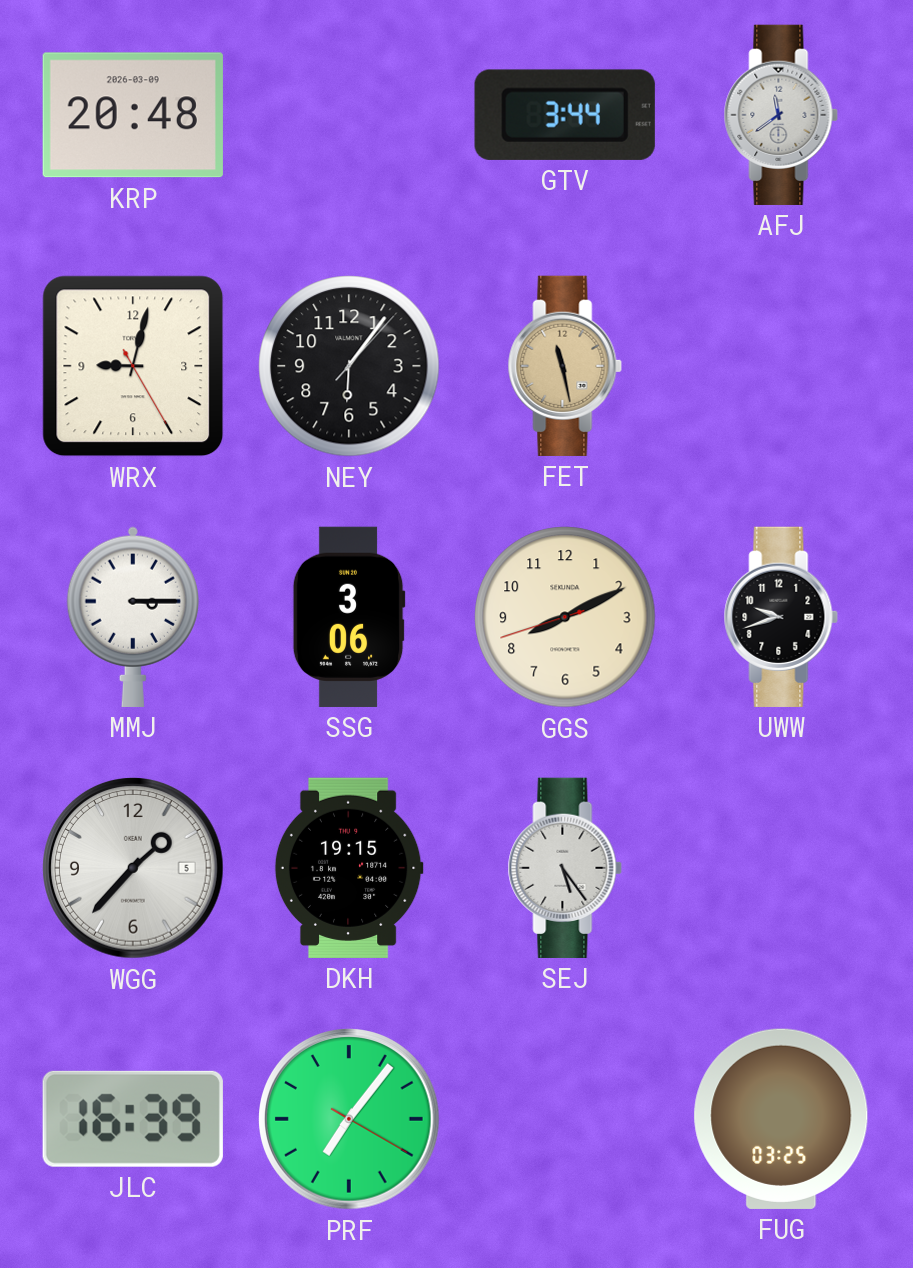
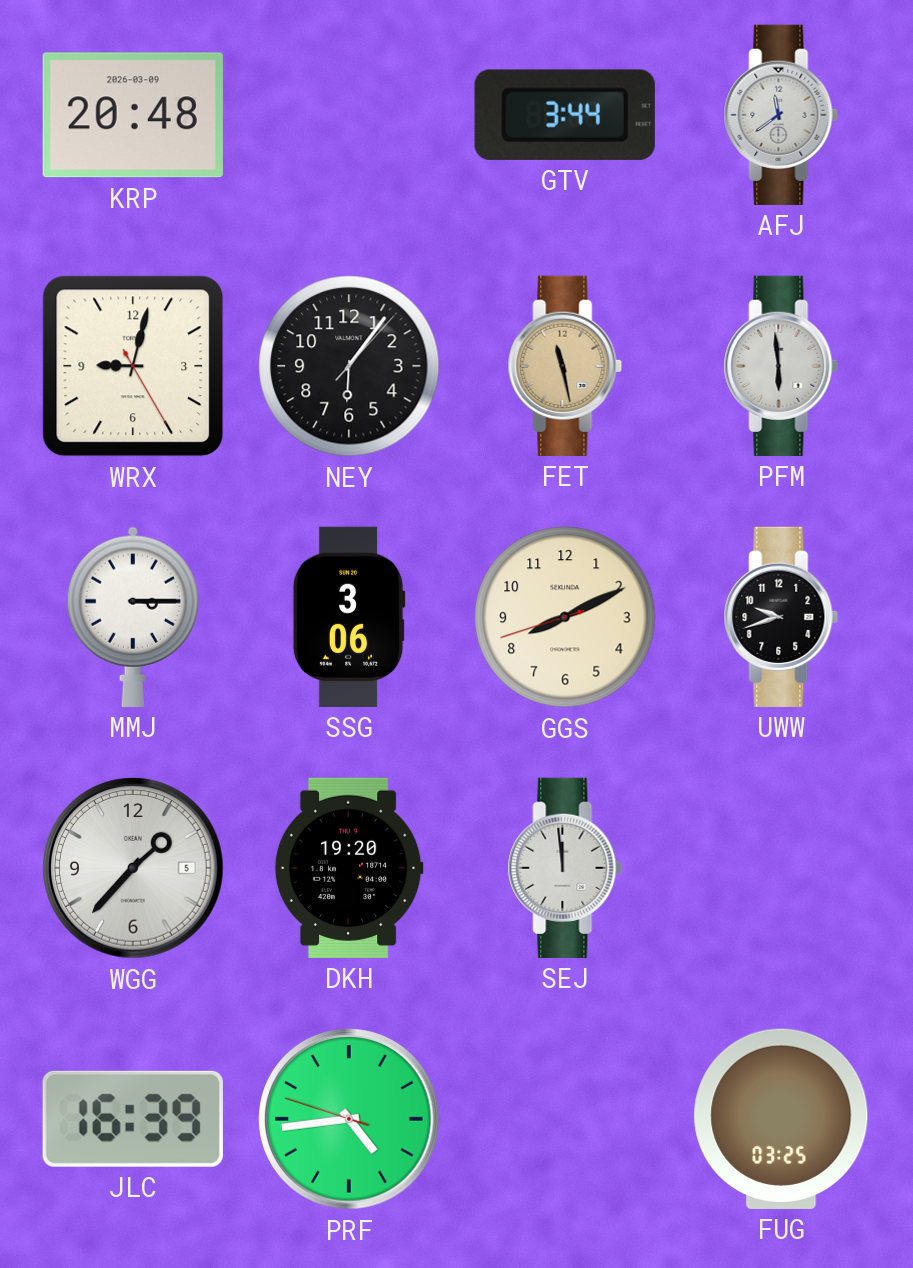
PFM: none -> 5:59 (781, 366)
DKH: 19:15 -> 19:20 (349, 868)
SEJ: 5:24 -> 11:59 (565, 868)
PRF: 7:06 -> 4:43 (350, 1120)
